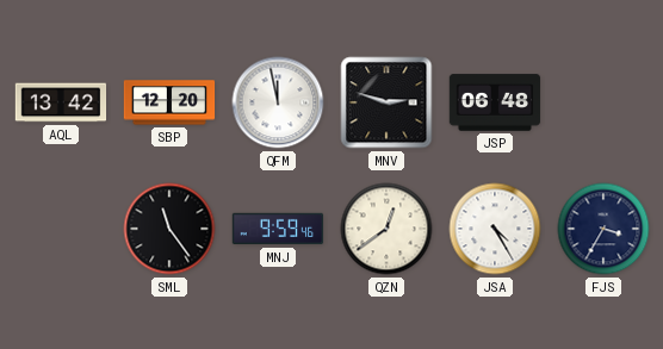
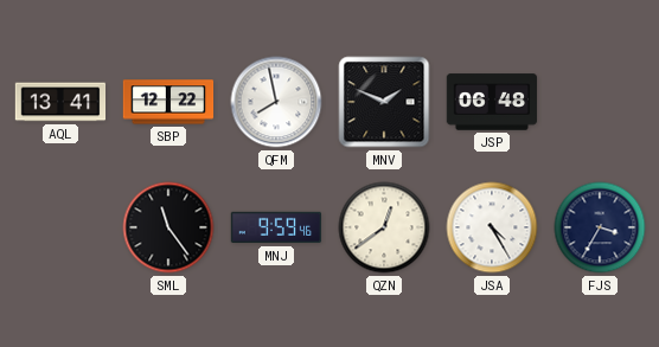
AQL: 13:42 -> 13:41 (60, 102)
SBP: 12:20 -> 12:22 (168, 102)
QFM: 11:58 -> 7:58 (276, 102)
MNV: 2:48 -> 1:49 (384, 102)
